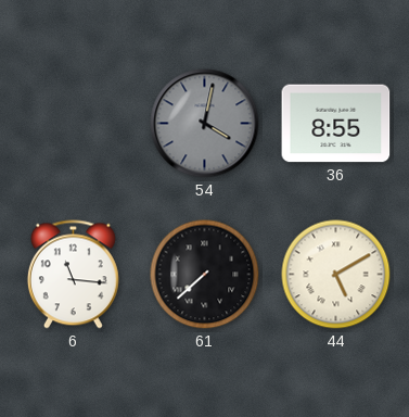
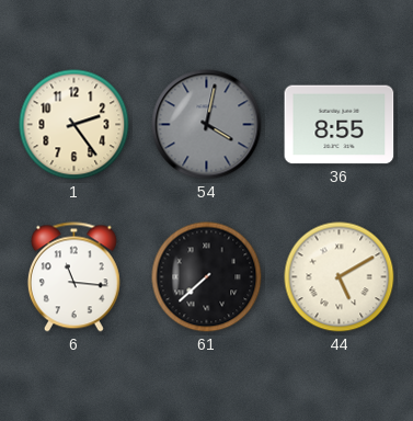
1: none -> 2:24 (74, 125)
